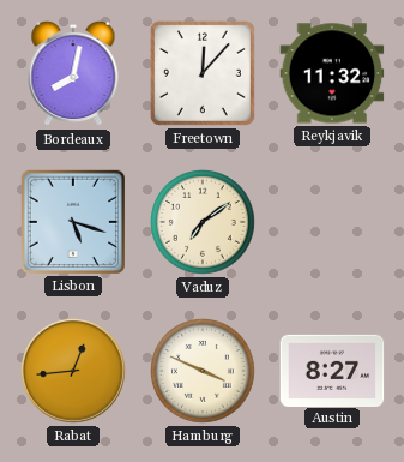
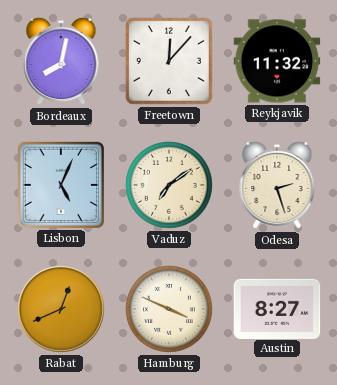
Lisbon: 5:18 -> 5:04 (60, 184)
Odesa: none -> 2:27 (277, 185)
Rabat: 12:44 -> 12:41 (61, 309)
